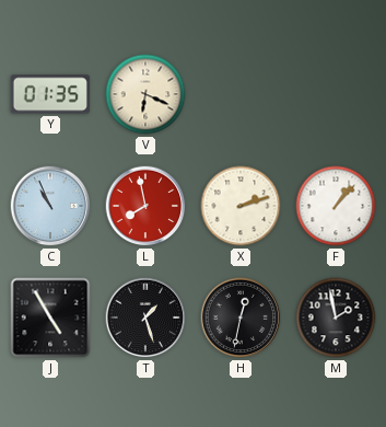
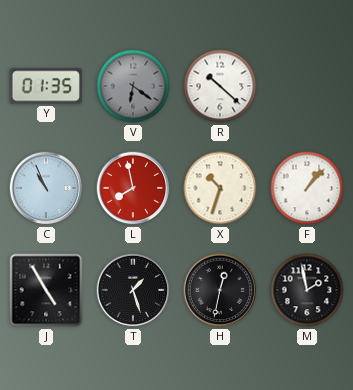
V: 6:19 -> 6:21 (133, 86)
V dial: cream -> grey (133, 86)
R: none -> 10:22 (220, 86)
X: 2:12 -> 10:33 (220, 188)
